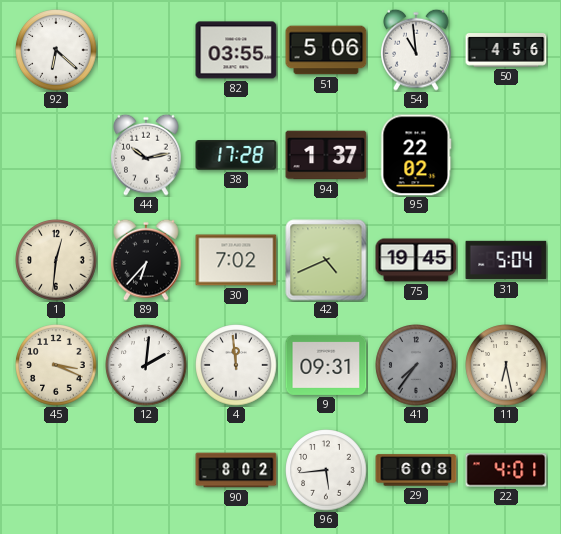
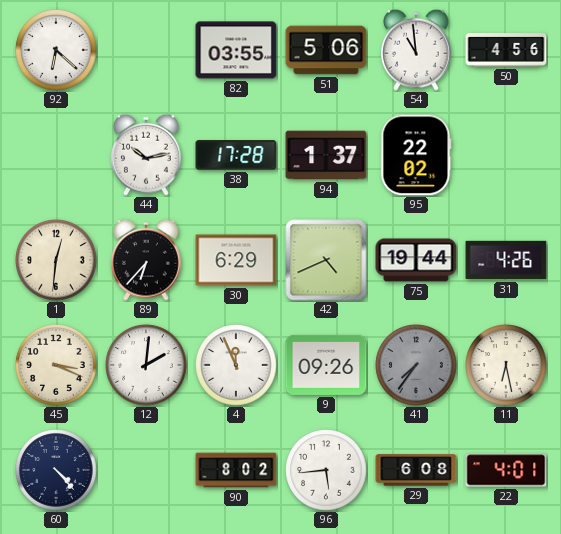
30: 7:02 -> 6:29 (236, 260)
75: 19:45 -> 19:44 (416, 260)
31: 5:04 -> 4:26 (506, 260)
4: 11:59 -> 11:56 (236, 365)
9: 09:31 -> 09:26 (326, 365)
60: none -> 4:23 (56, 470)
